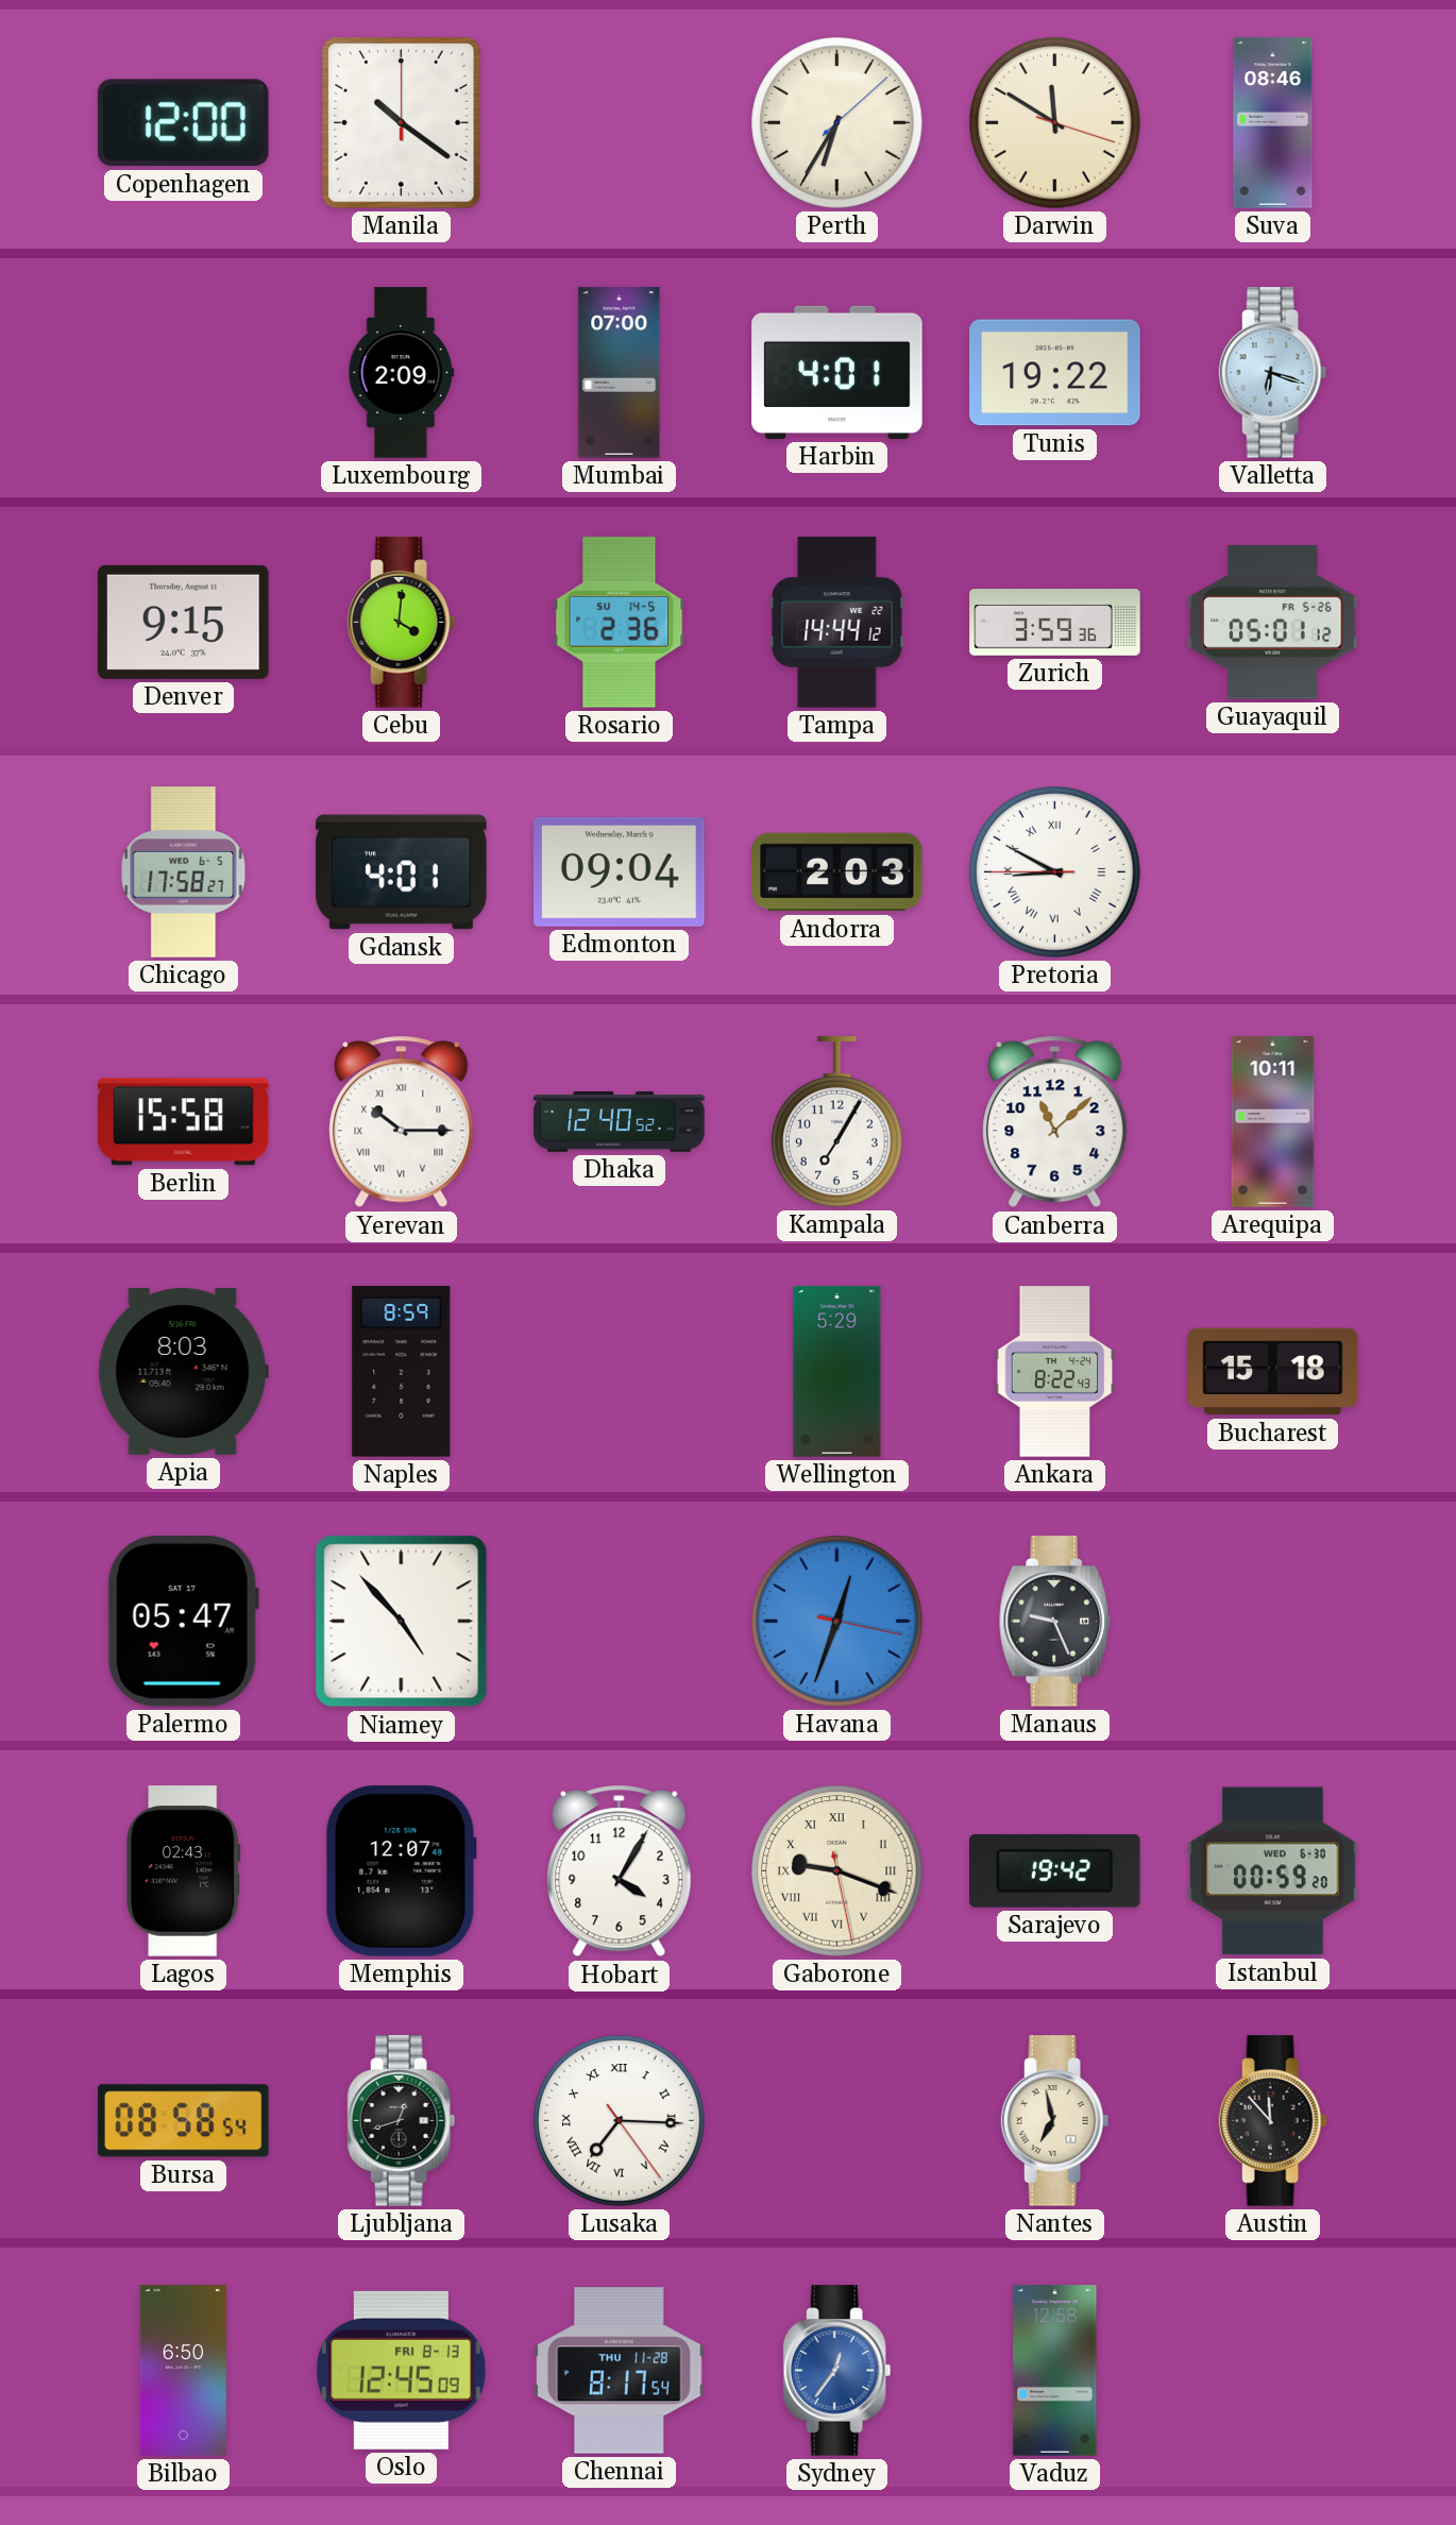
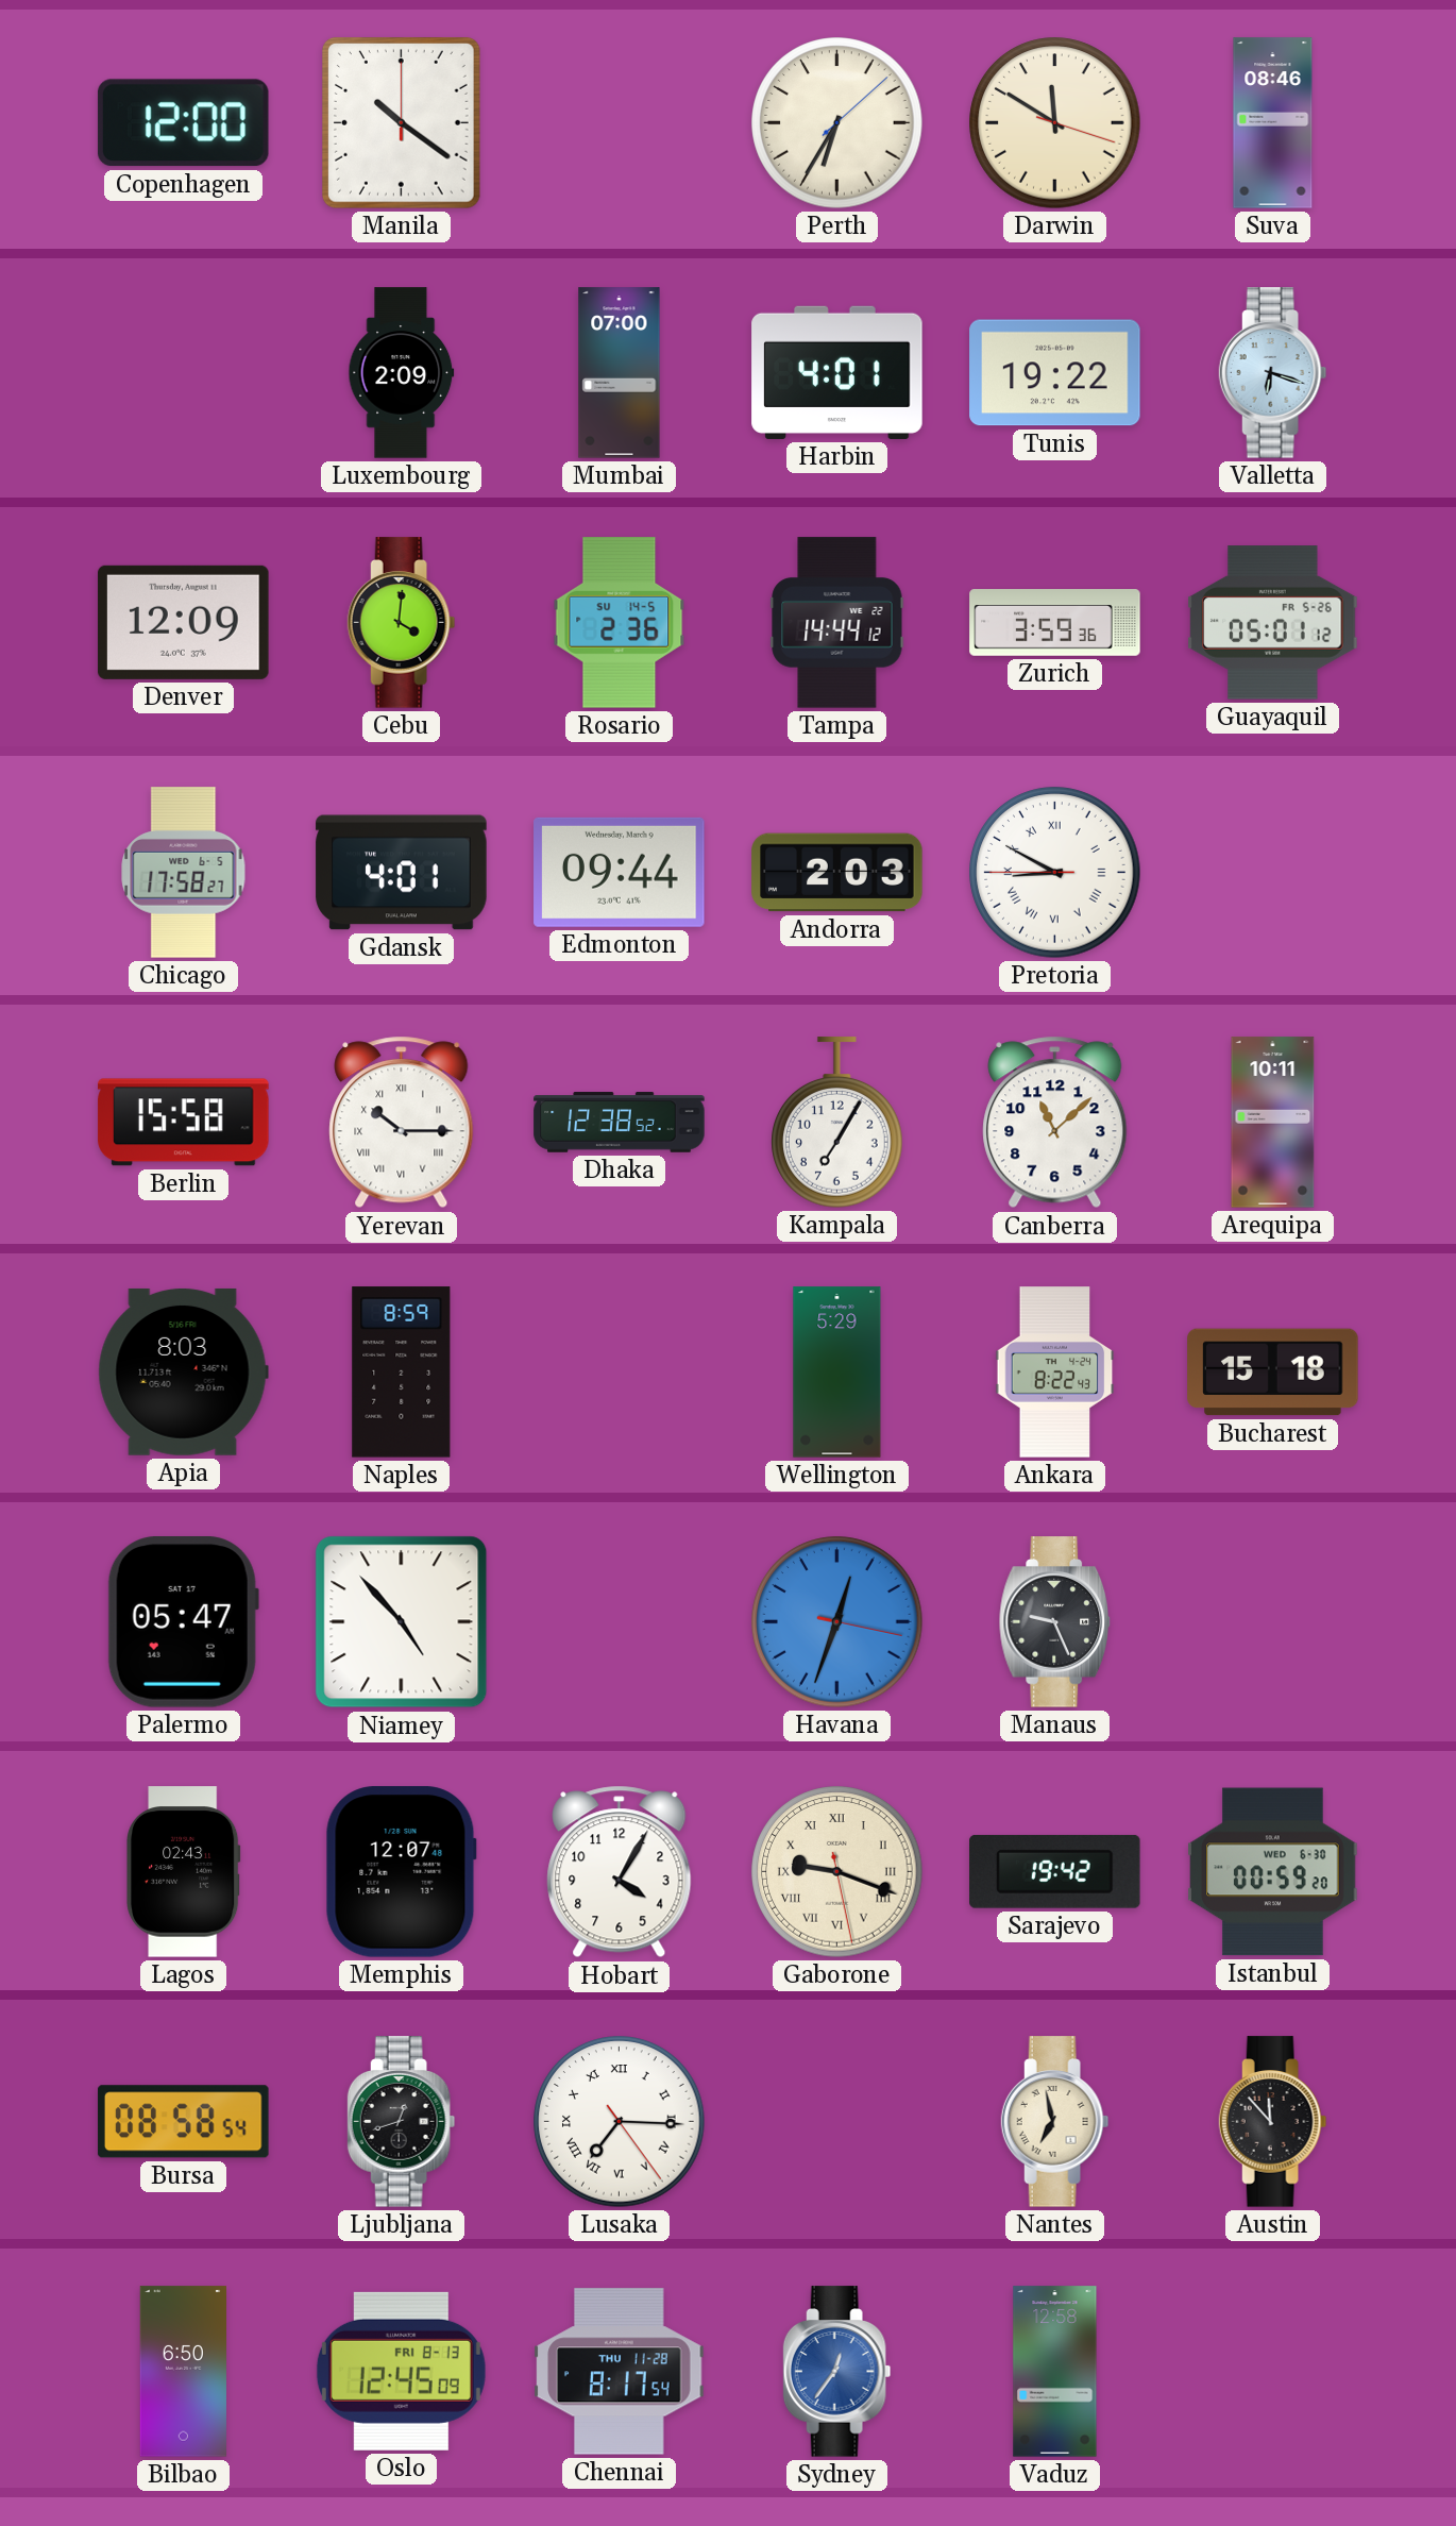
Denver: 9:15 -> 12:09 (184, 622)
Edmonton: 09:04 -> 09:44 (620, 872)
Dhaka: 12:40 -> 12:38 (620, 1123)
